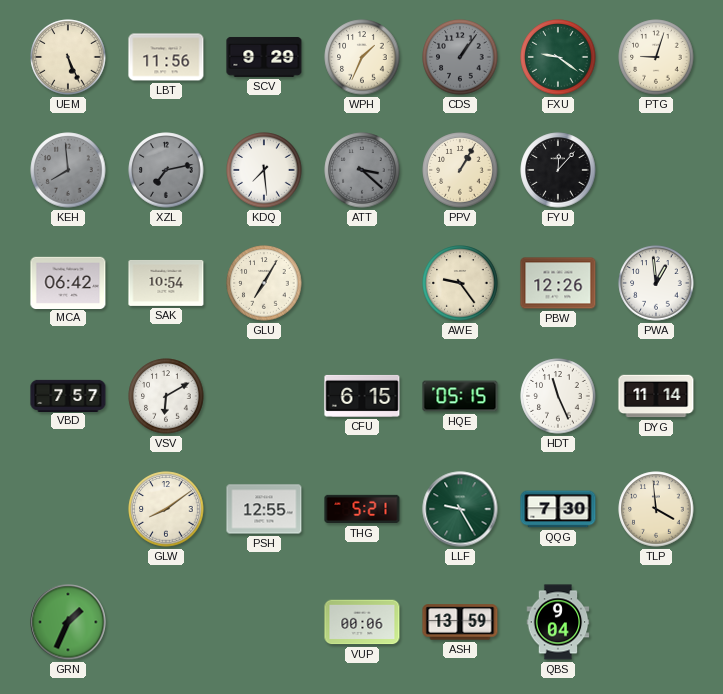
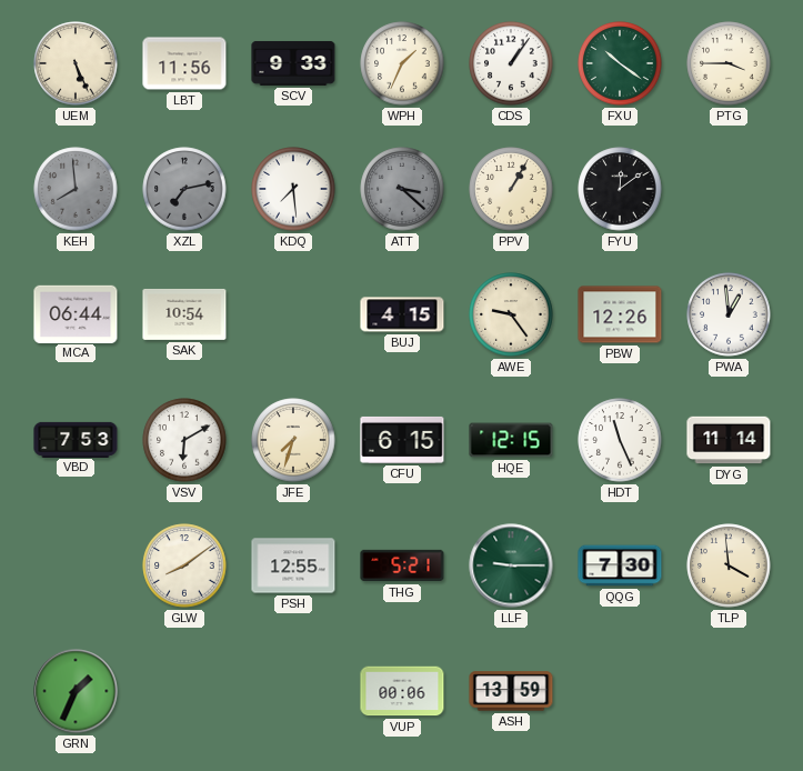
SCV: 9:29 -> 9:33 (293, 63)
CDS dial: grey -> white (511, 63)
FXU: 9:21 -> 10:21 (620, 63)
PTG: 9:03 -> 3:45 (729, 63)
FYU: 12:07 -> 12:09 (620, 189)
MCA: 06:42 -> 06:44 (76, 313)
GLU: 7:05 -> none (264, 283)
BUJ: none -> 4:15 (402, 314)
VBD: 7:57 -> 7:53 (76, 439)
JFE: none -> 7:33 (293, 440)
HQE: 05:15 -> 12:15 (511, 440)
LLF: 9:25 -> 9:15 (511, 565)
QBS: 9:04 -> none (558, 622)
